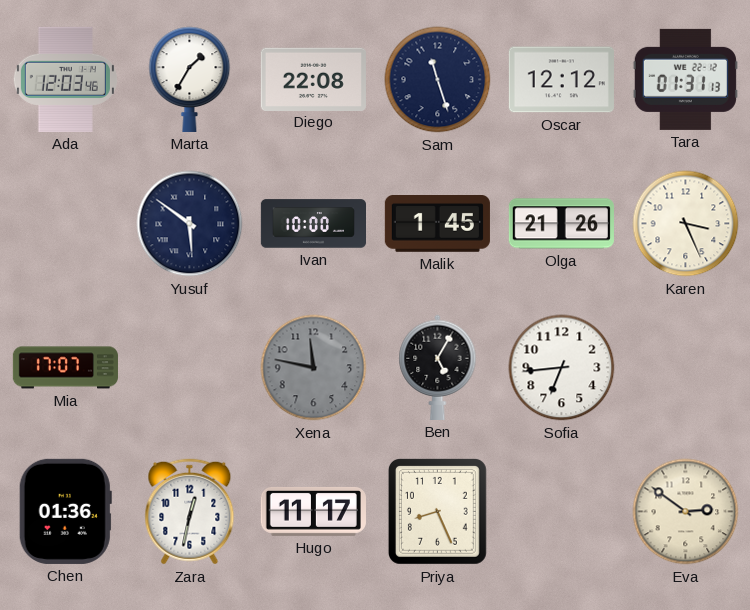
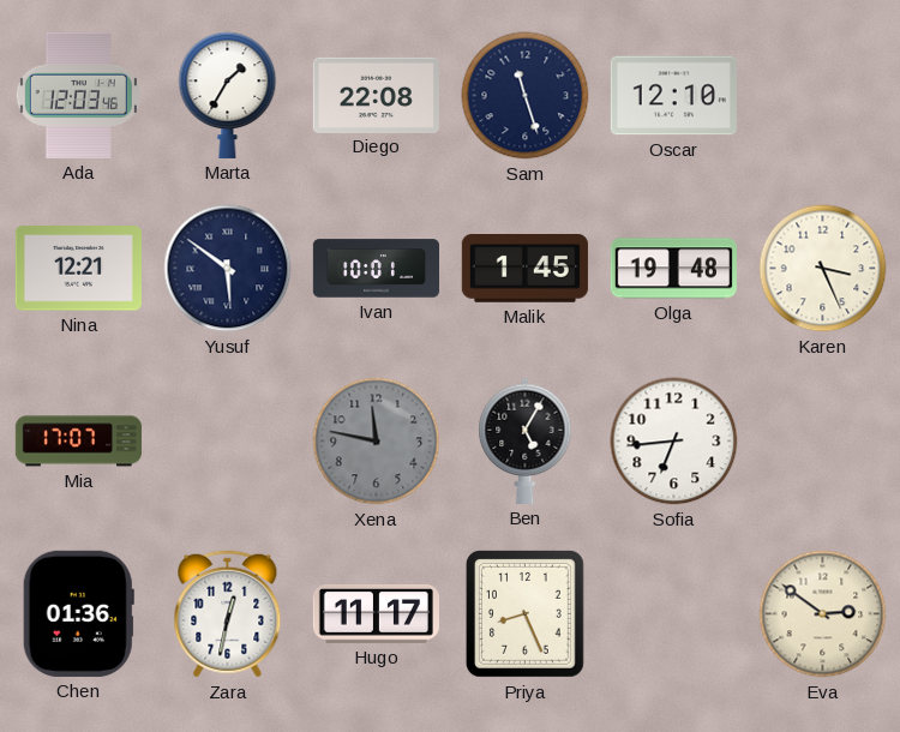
Oscar: 12:12 -> 12:10 (673, 96)
Tara: 01:31 -> none (685, 79)
Nina: none -> 12:21 (78, 269)
Ivan: 10:00 -> 10:01 (376, 269)
Olga: 21:26 -> 19:48 (673, 269)
